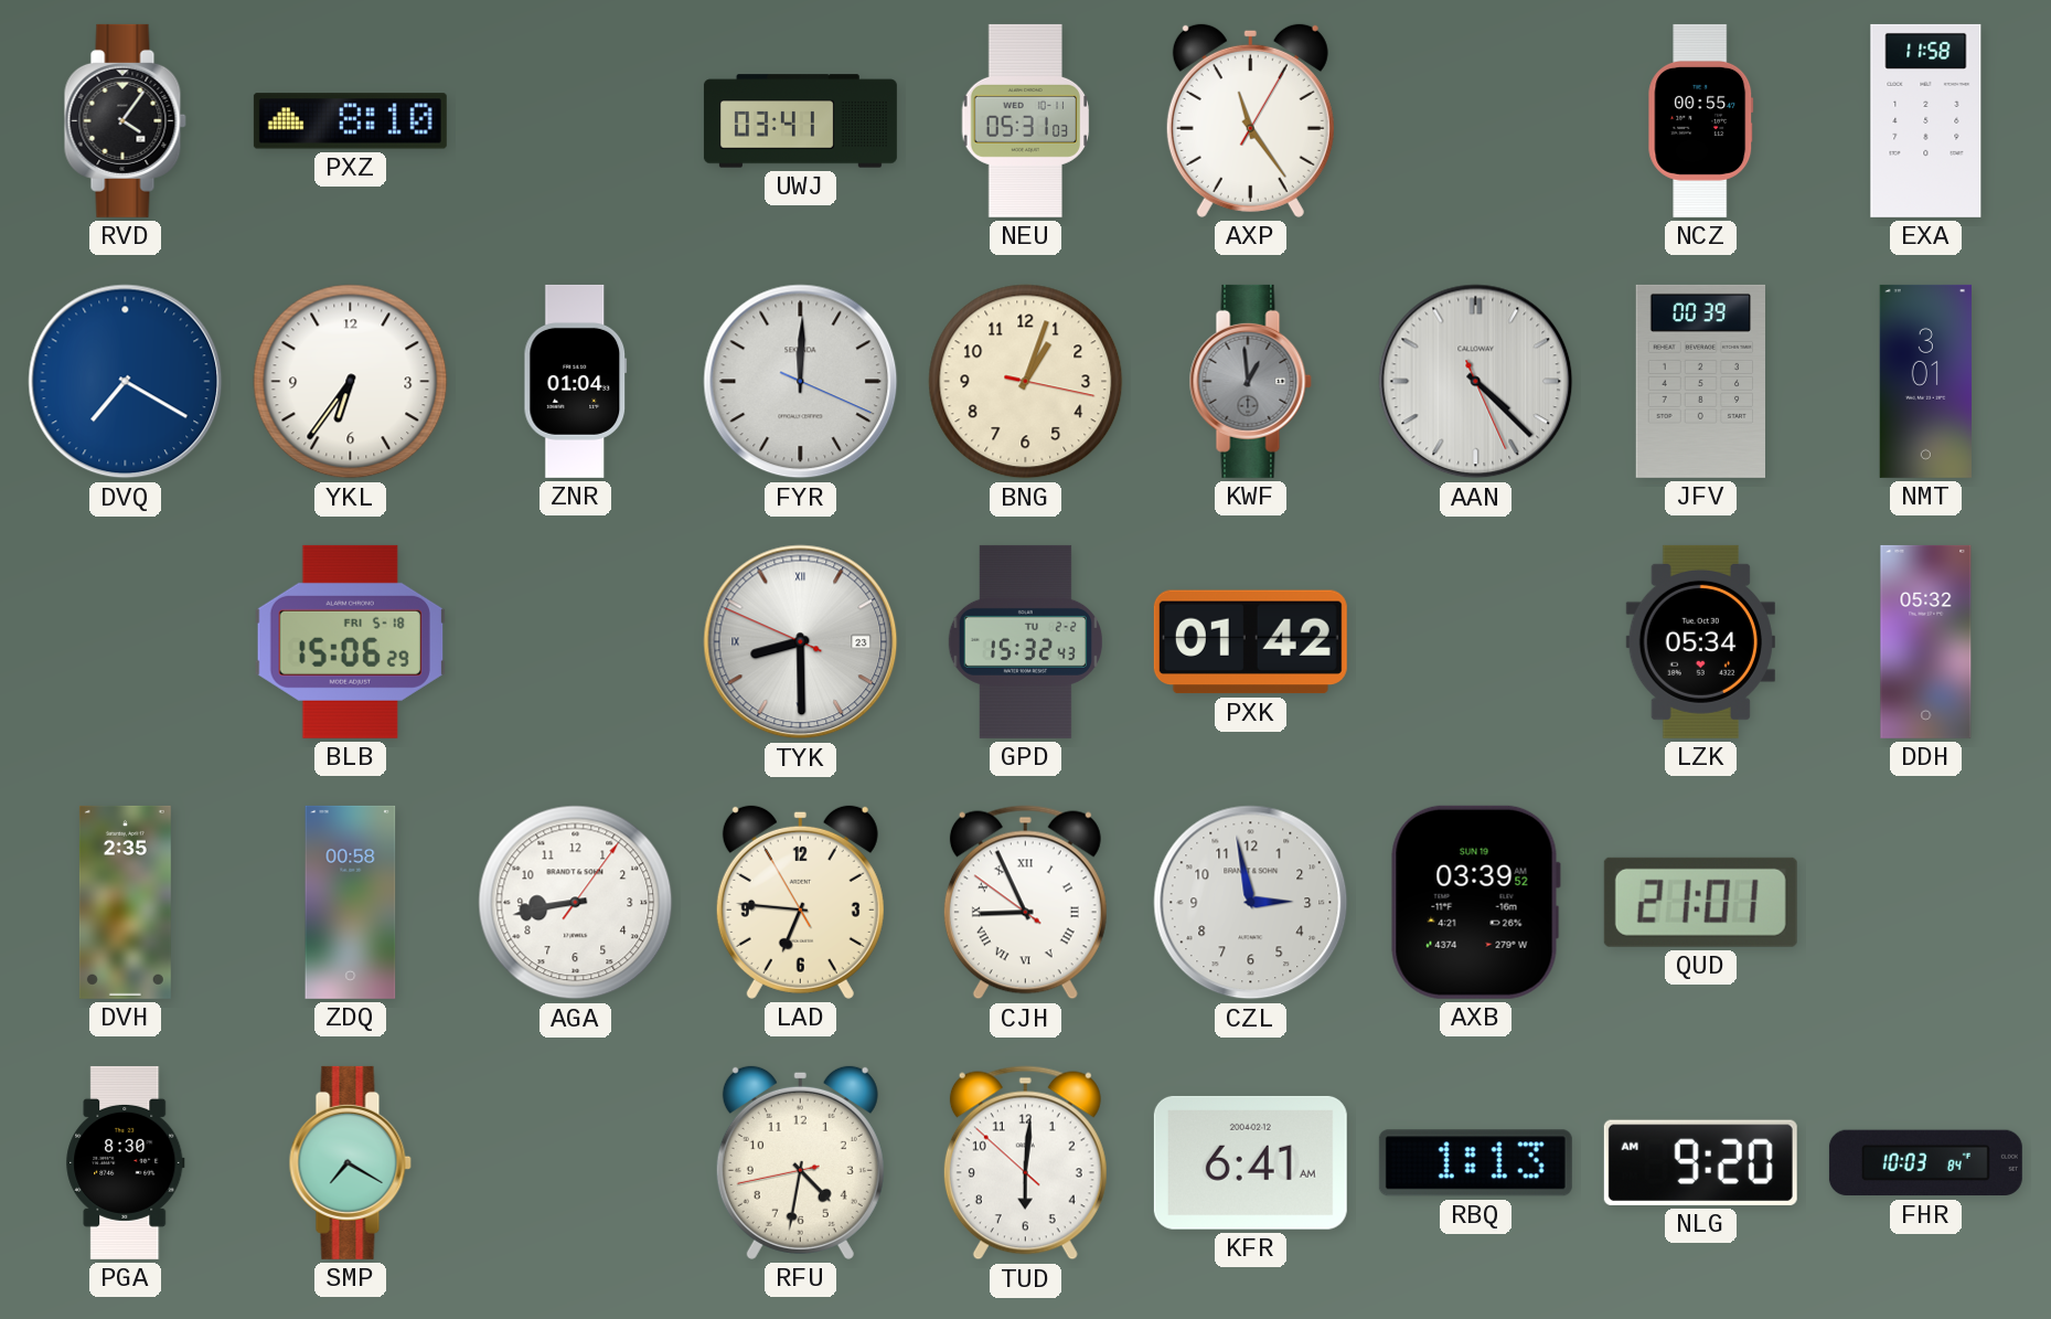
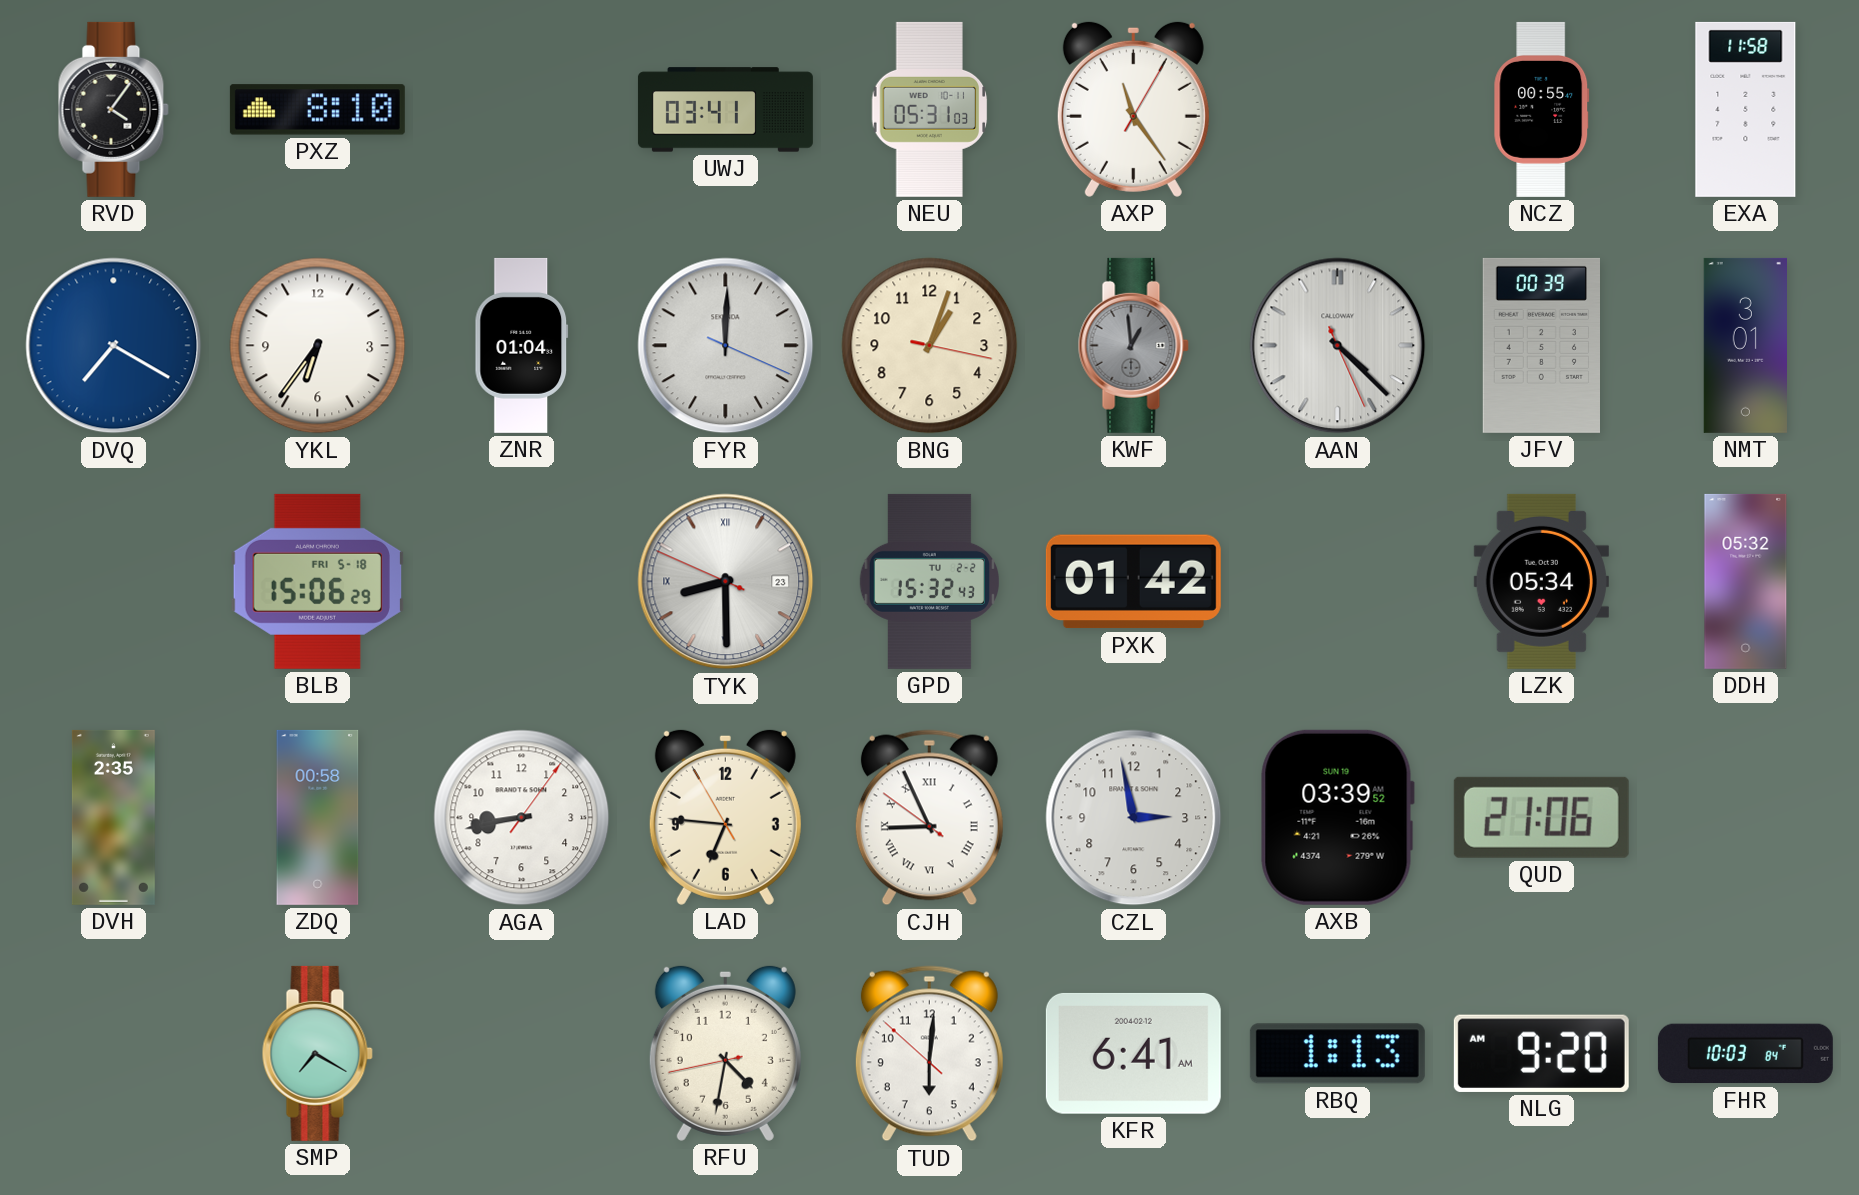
QUD: 21:01 -> 21:06 (1541, 817)
PGA: 8:30 -> none (126, 1162)
